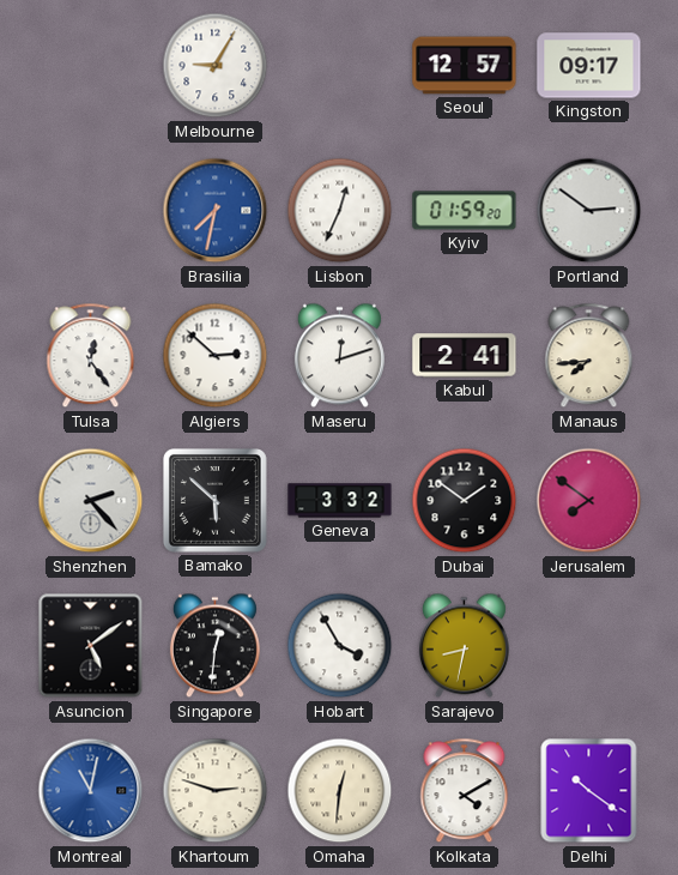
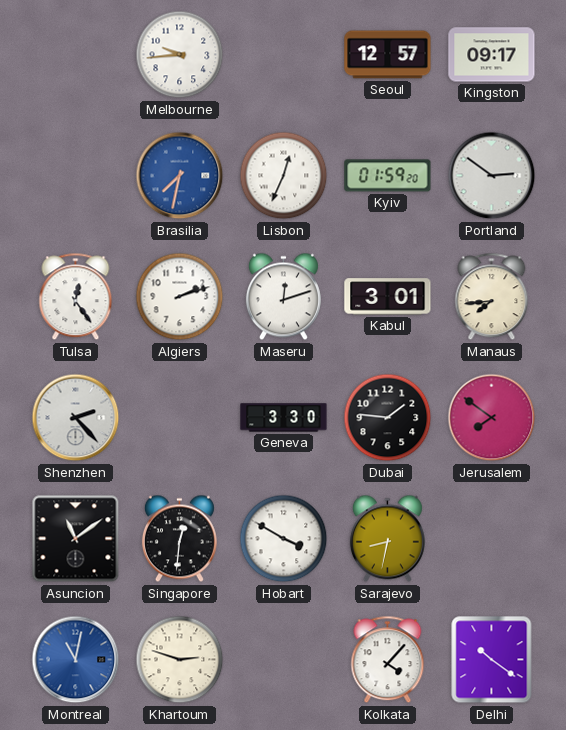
Melbourne: 9:05 -> 9:44 (180, 55)
Algiers: 2:52 -> 2:12 (180, 297)
Kabul: 2:41 -> 3:01 (388, 297)
Bamako: 5:52 -> none (214, 500)
Geneva: 3:32 -> 3:30 (284, 418)
Dubai: 1:51 -> 1:46 (388, 418)
Asuncion: 5:09 -> 11:09 (76, 539)
Hobart: 3:55 -> 3:50 (284, 539)
Omaha: 12:31 -> none (340, 791)
Kolkata: 4:10 -> 4:07 (388, 660)
